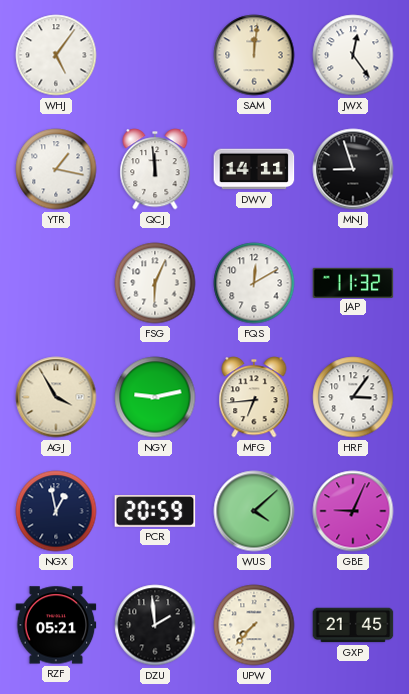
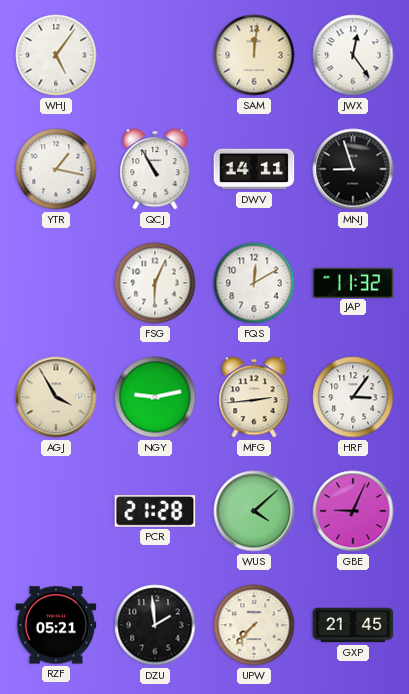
QCJ: 11:59 -> 10:55 (155, 169)
MFG: 6:44 -> 2:44 (254, 397)
NGX: 12:58 -> none (56, 511)
PCR: 20:59 -> 21:28 (155, 511)
